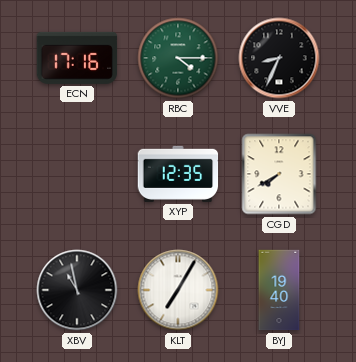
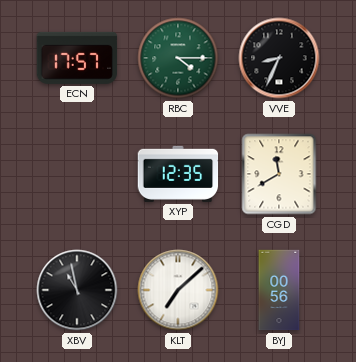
ECN: 17:16 -> 17:57 (77, 58)
CGD: 7:40 -> 11:40 (279, 174)
KLT: 7:05 -> 7:08 (178, 290)
BYJ: 19:40 -> 00:56 (279, 290)
